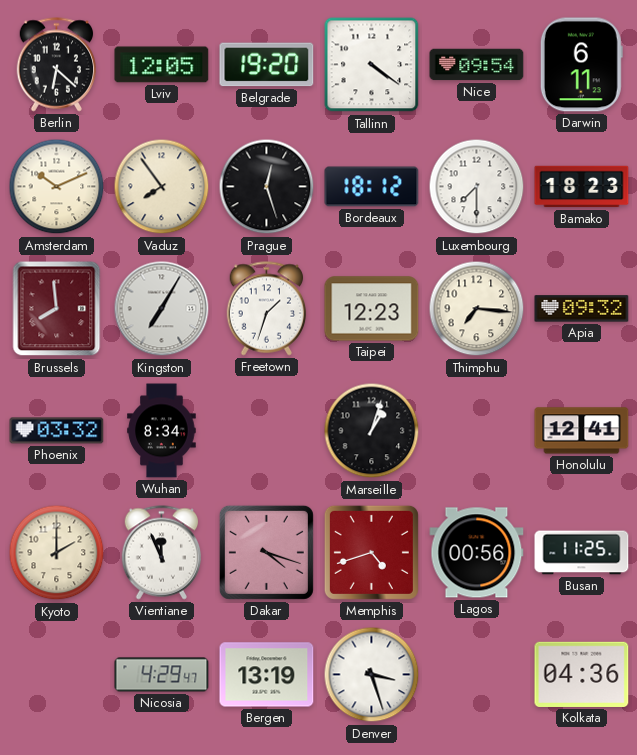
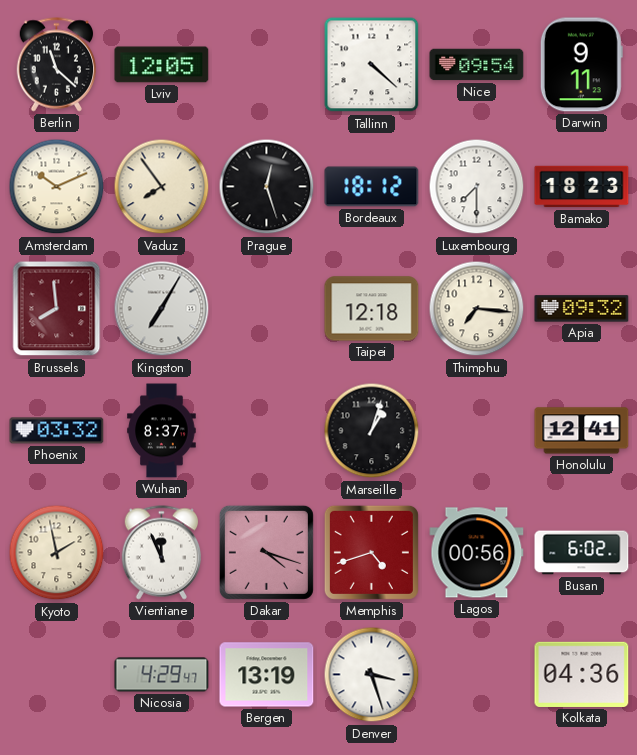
Berlin: 6:22 -> 11:22 (57, 65)
Belgrade: 19:20 -> none (267, 65)
Tallinn: 4:21 -> 4:22 (372, 65)
Darwin: 6:11 -> 9:11 (581, 65)
Freetown: 1:33 -> none (267, 309)
Taipei: 12:23 -> 12:18 (372, 309)
Wuhan: 8:34 -> 8:37 (162, 431)
Kyoto: 2:00 -> 1:58 (57, 553)
Busan: 11:25 -> 6:02 (582, 553)
